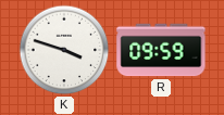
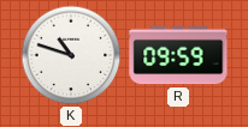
K: 3:48 -> 10:48 (71, 55)
